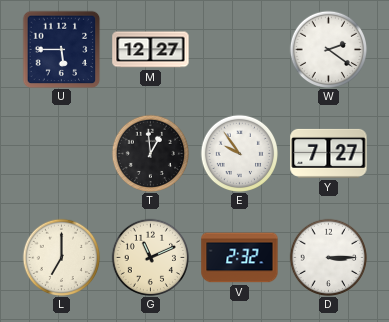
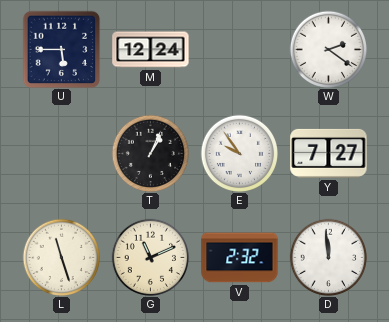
M: 12:27 -> 12:24 (151, 50)
T: 12:59 -> 1:04 (150, 153)
L: 7:00 -> 11:27 (61, 257)
D: 3:15 -> 11:59 (328, 257)
